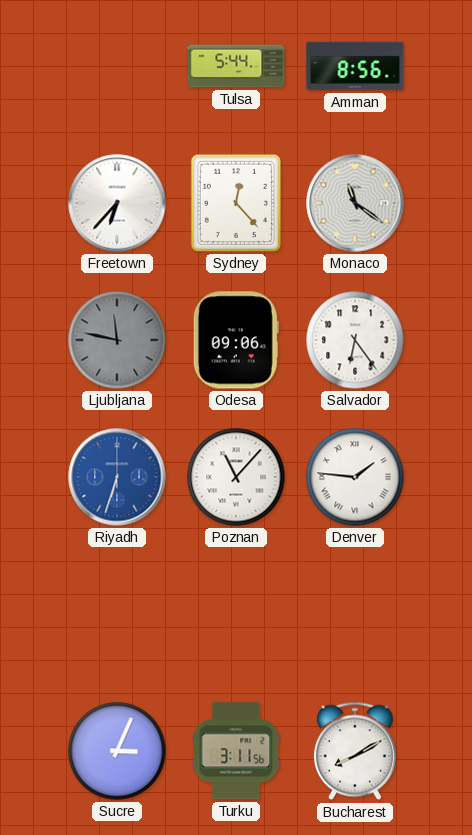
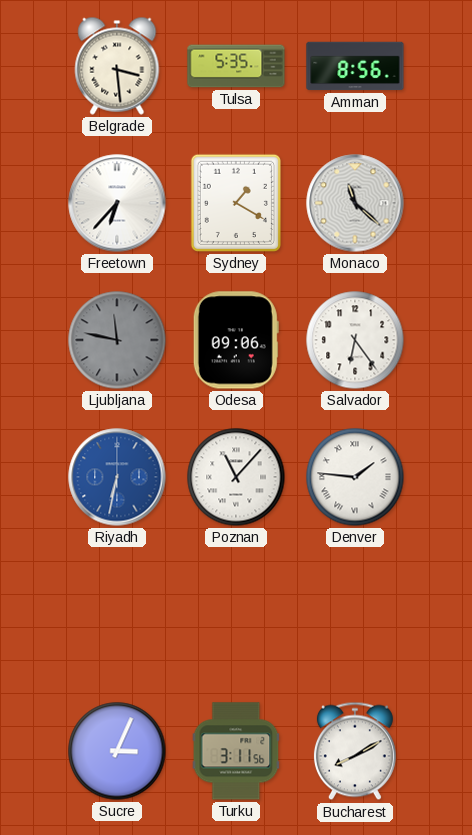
Belgrade: none -> 3:29 (117, 66)
Tulsa: 5:44 -> 5:35 (236, 66)
Sydney: 12:23 -> 1:20 (236, 203)
Monaco: 11:21 -> 11:22 (355, 203)
Riyadh: 6:33 -> 6:32 (117, 477)
